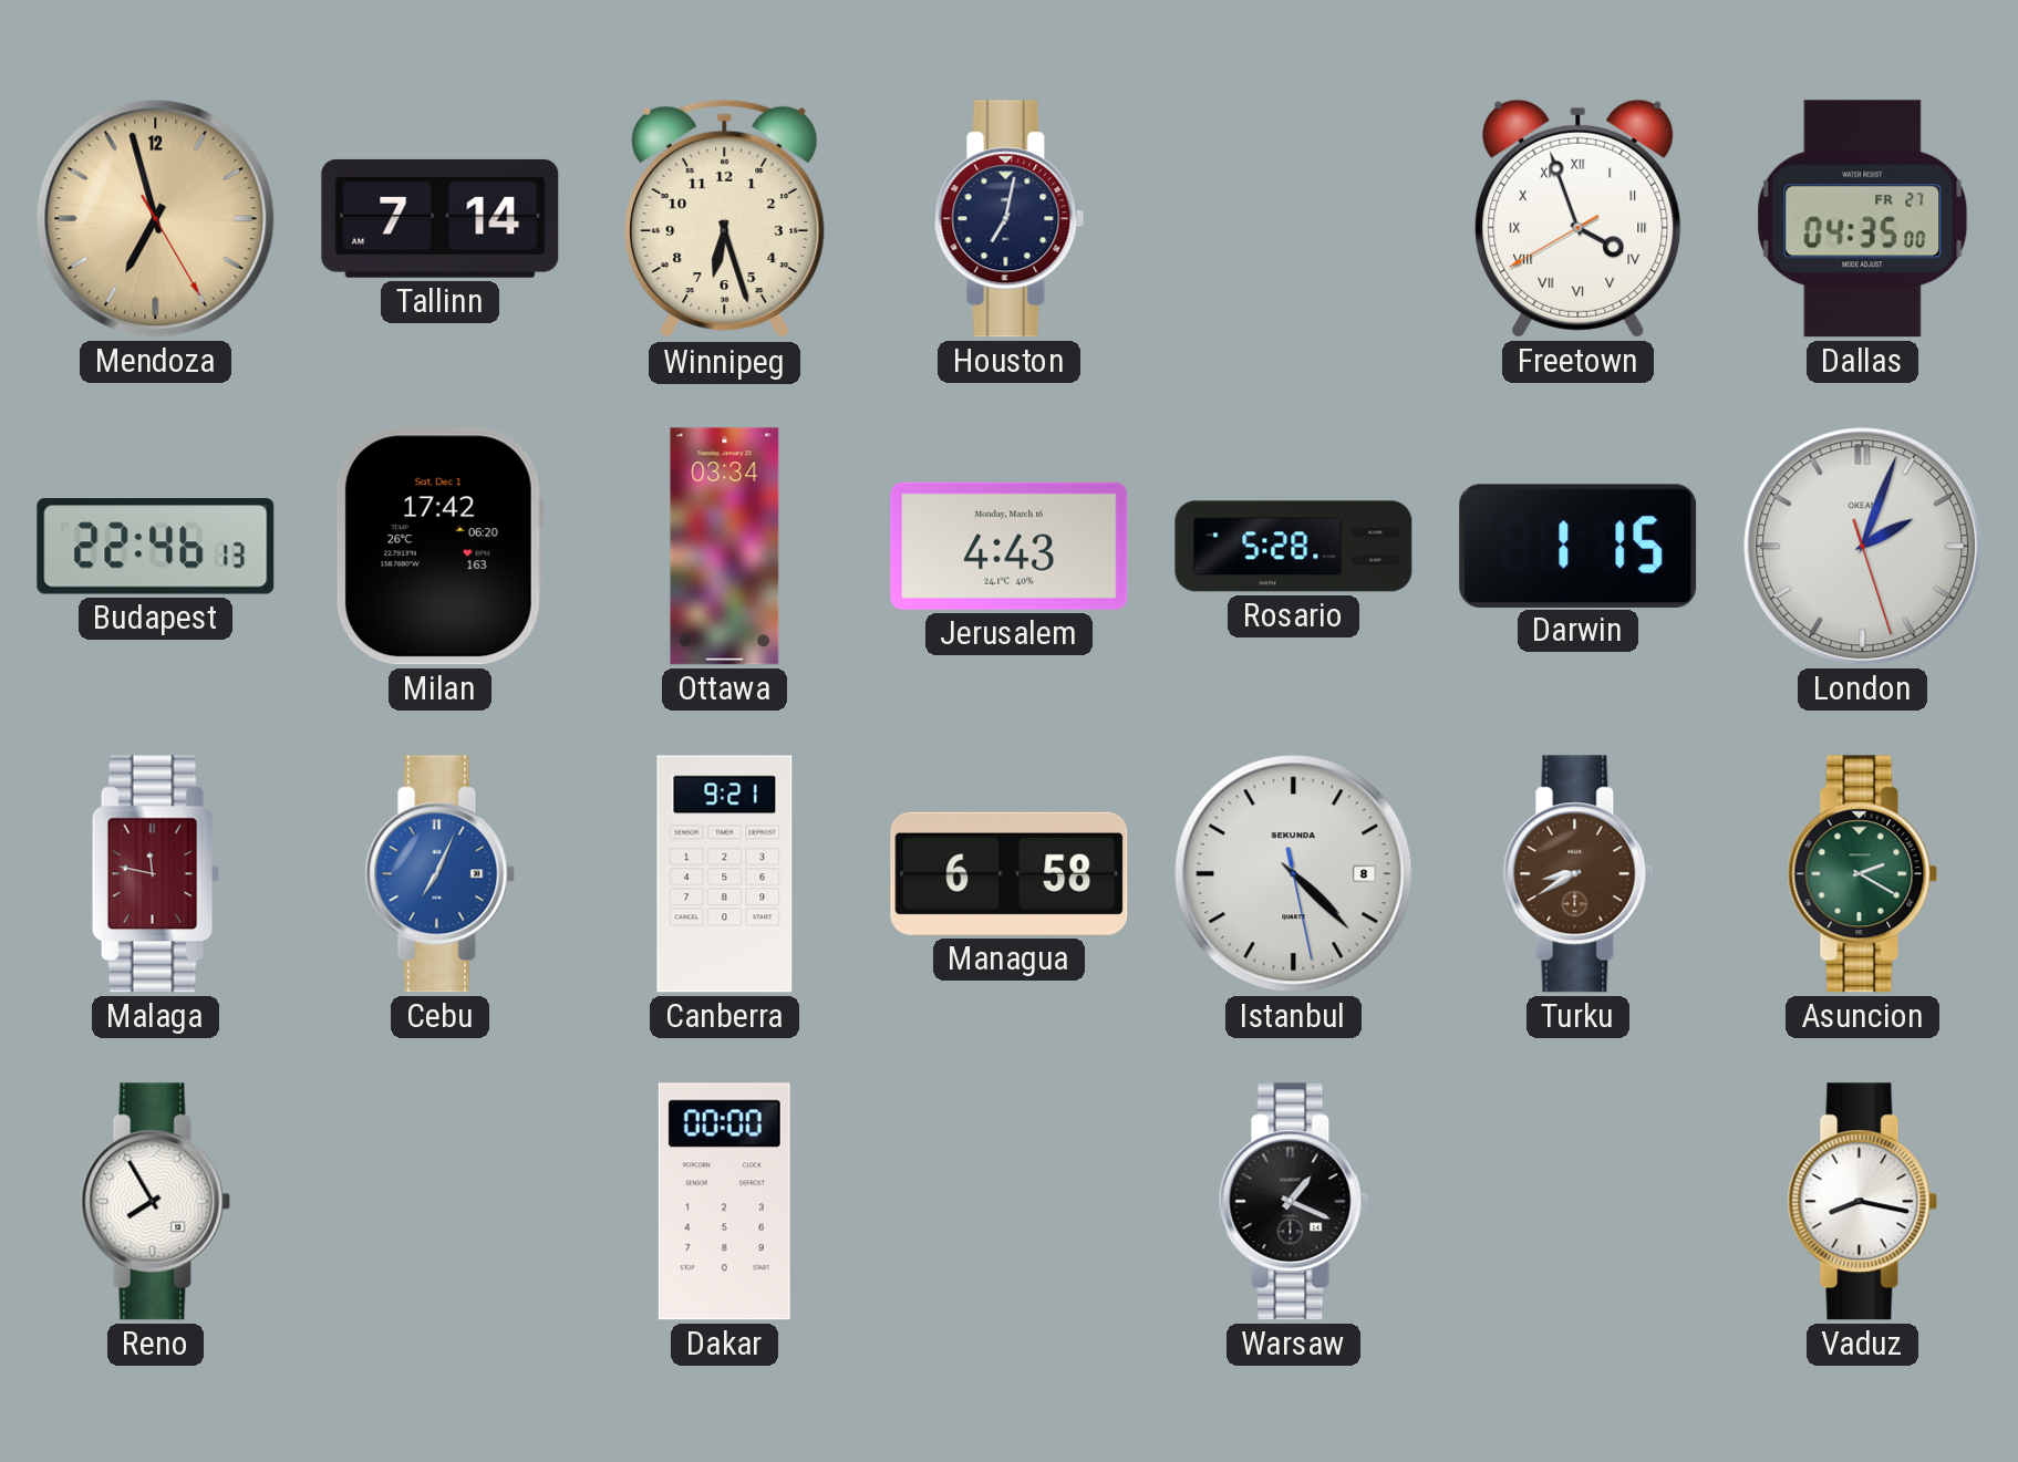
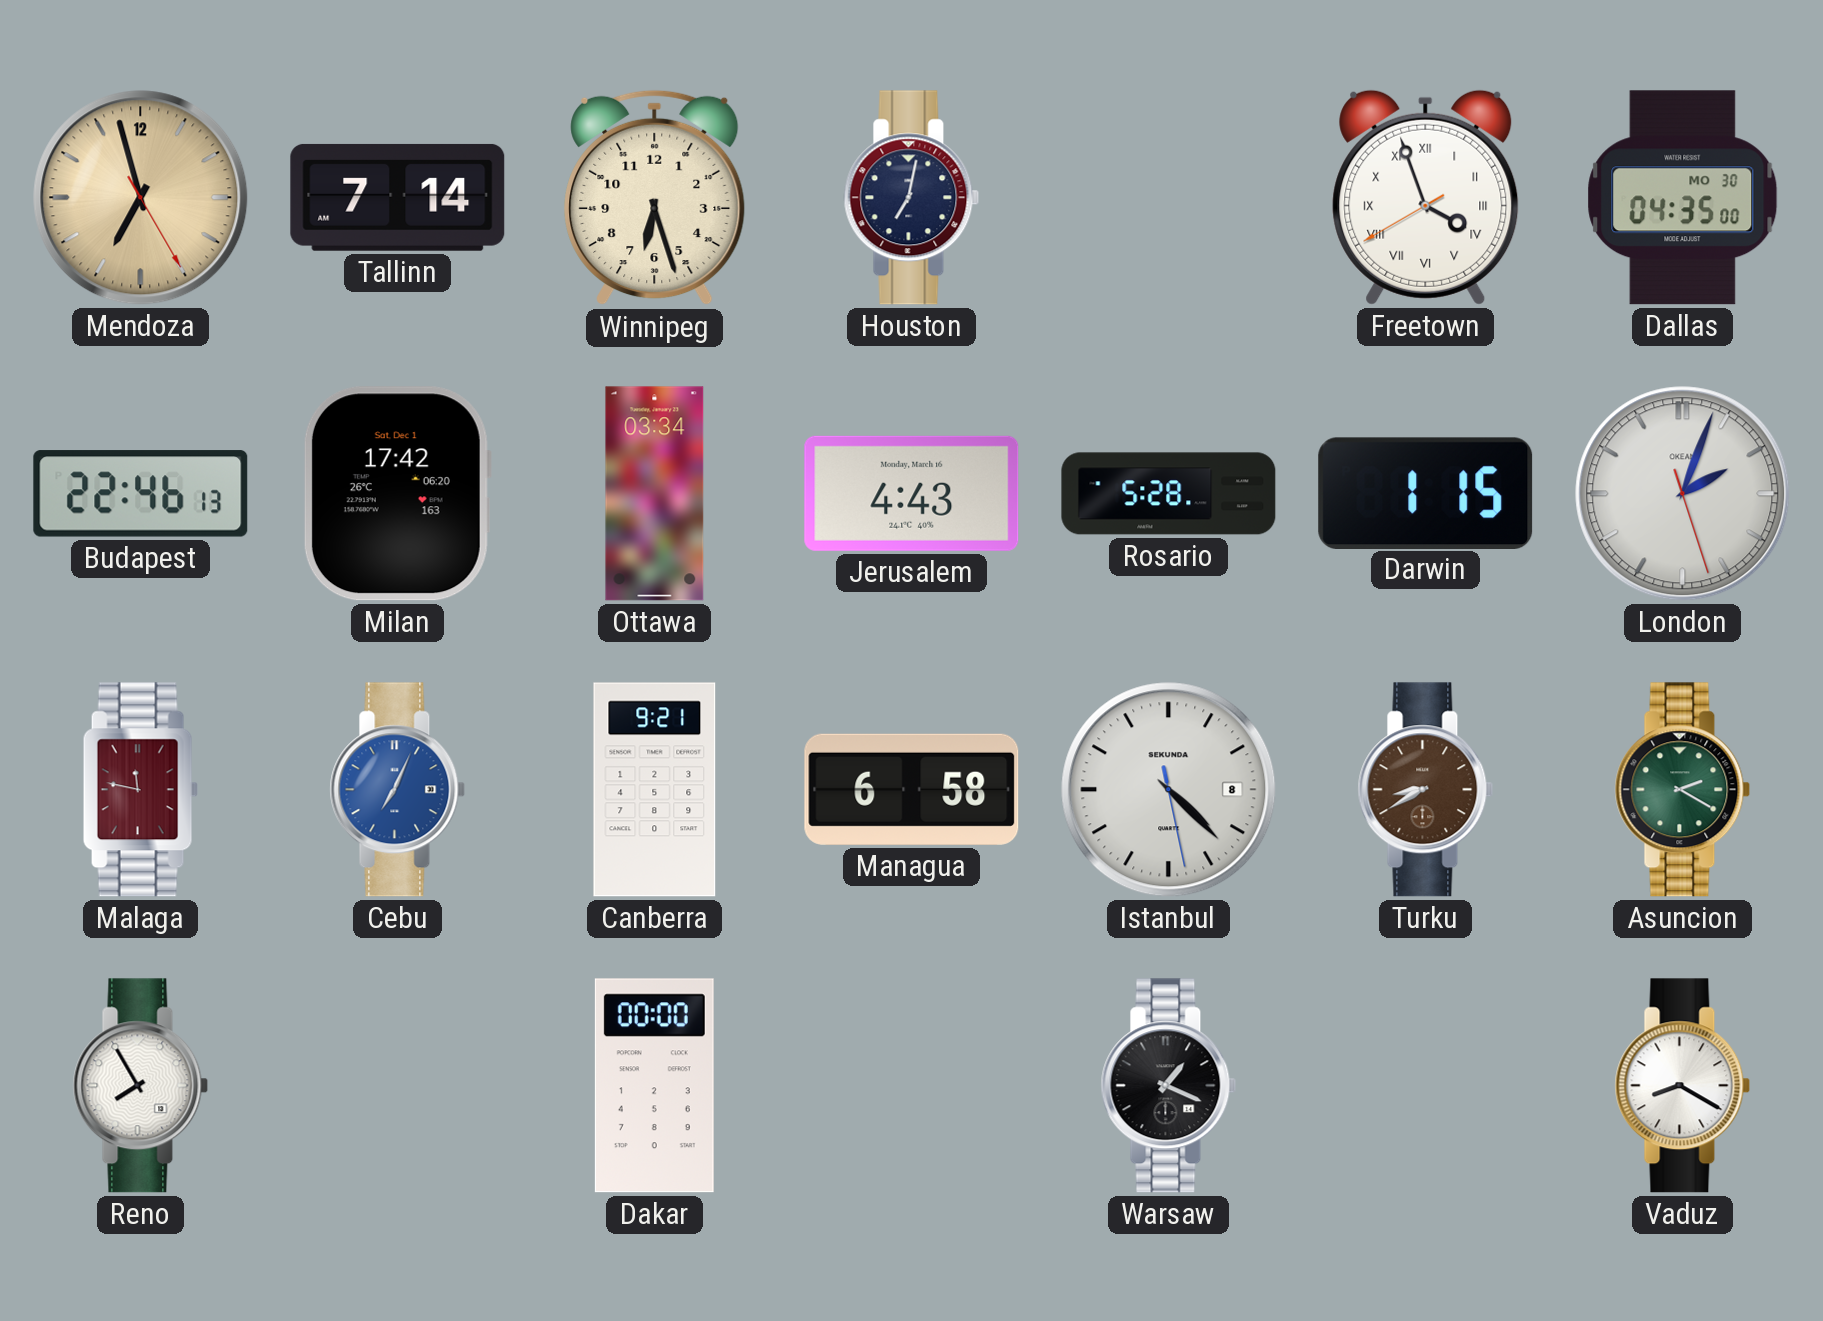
Dallas date: FR 27 -> MO 30 (1683, 198)
Vaduz: 8:17 -> 8:20 (1683, 1086)
